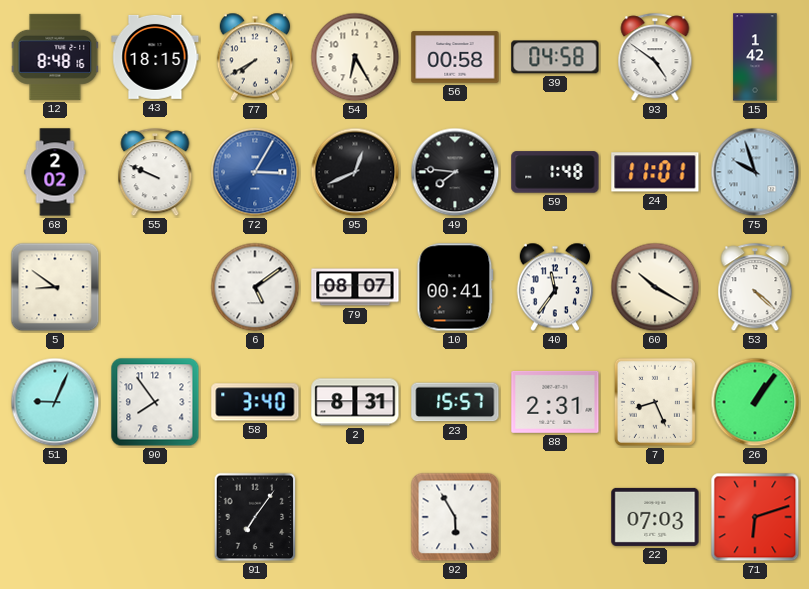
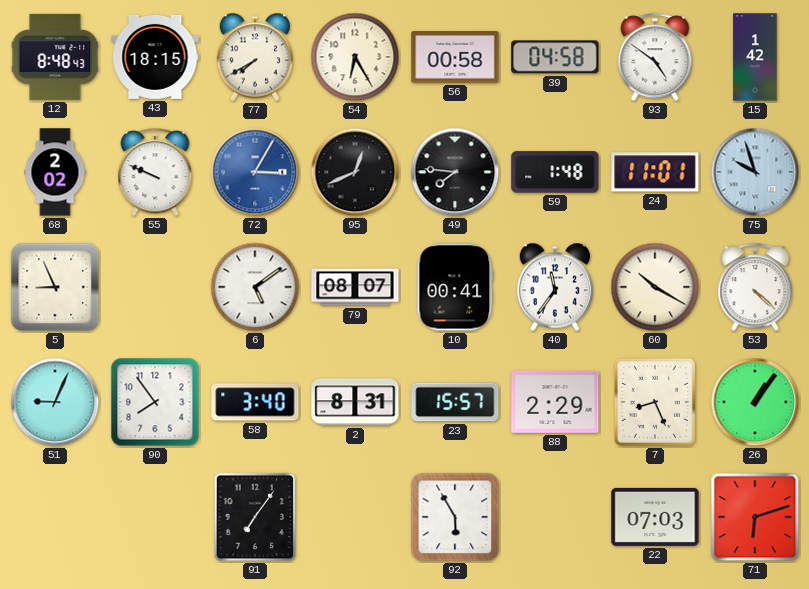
12: 8:48:16 -> 8:48:43 (55, 57)
5: 8:51 -> 8:56 (55, 287)
88: 2:31 -> 2:29 (555, 402)
